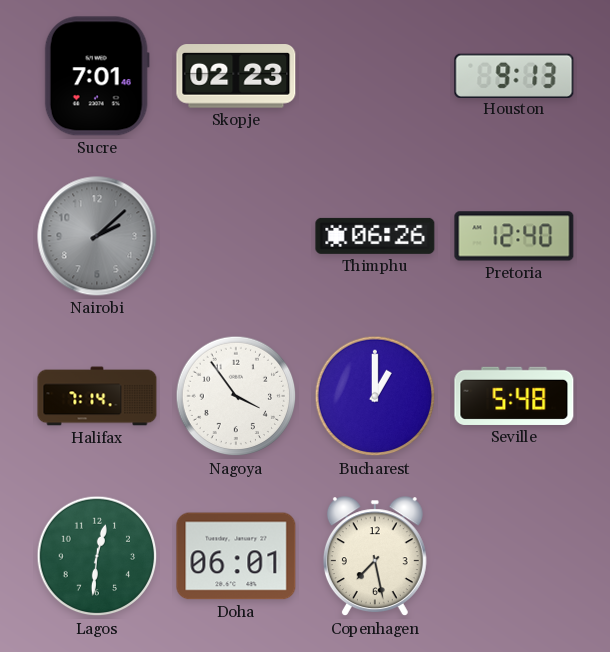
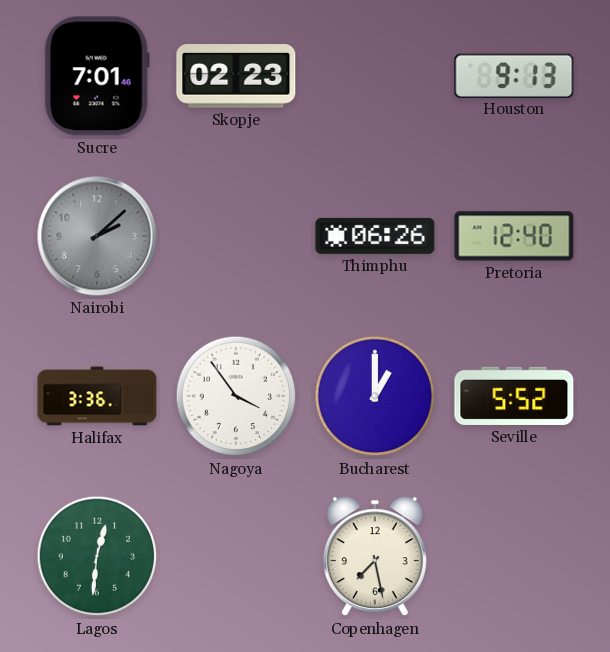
Halifax: 7:14 -> 3:36 (97, 396)
Seville: 5:48 -> 5:52 (514, 396)
Doha: 06:01 -> none (236, 556)
